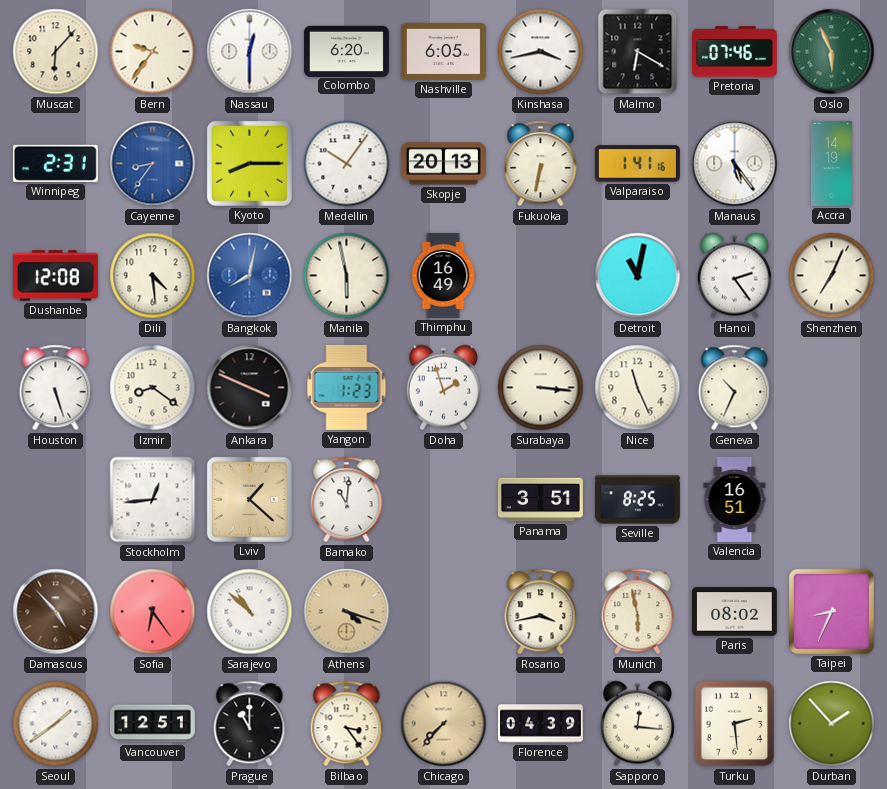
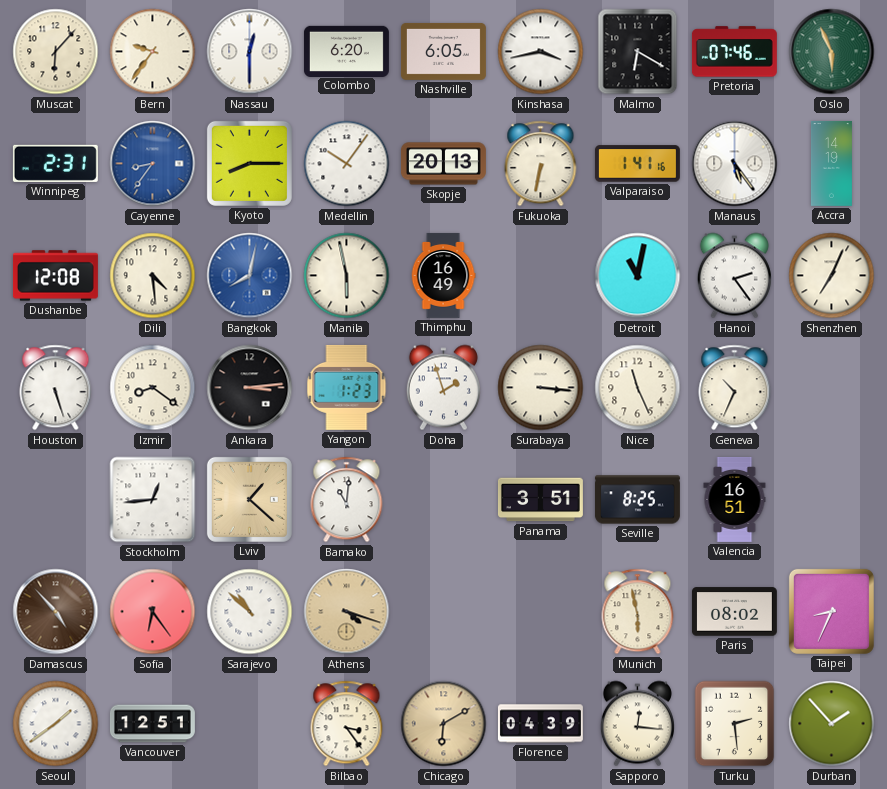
Ankara: 3:49 -> 3:14 (250, 388)
Rosario: 3:43 -> none (541, 612)
Prague: 11:00 -> none (250, 724)
Chicago: 7:37 -> 6:10 (444, 724)
